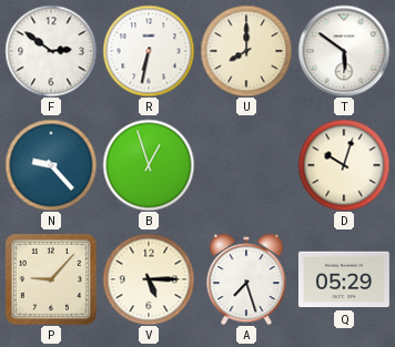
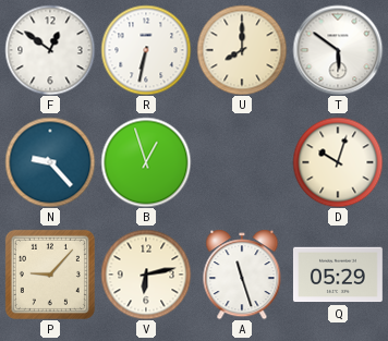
F: 2:51 -> 12:51 (50, 50)
V: 5:15 -> 6:13 (146, 275)
A: 7:27 -> 11:27 (242, 275)
